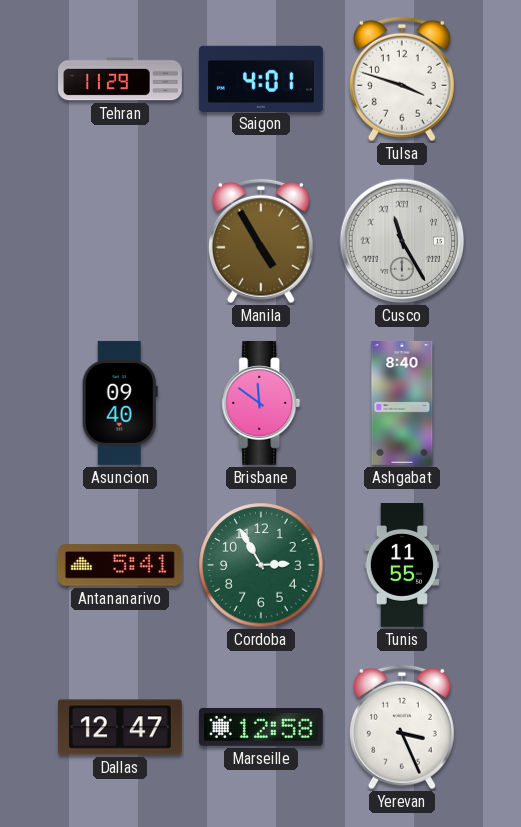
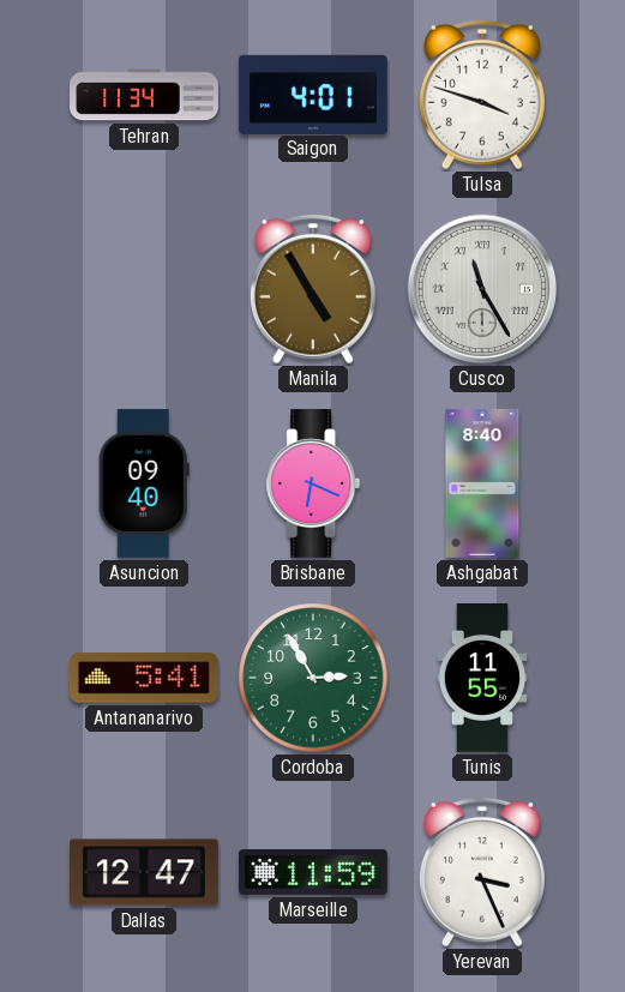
Tehran: 11:29 -> 11:34 (145, 95)
Brisbane: 11:51 -> 6:19 (313, 483)
Marseille: 12:58 -> 11:59 (313, 872)
